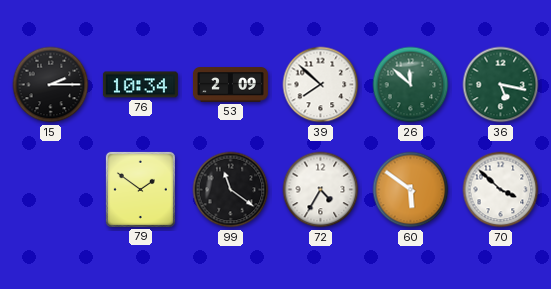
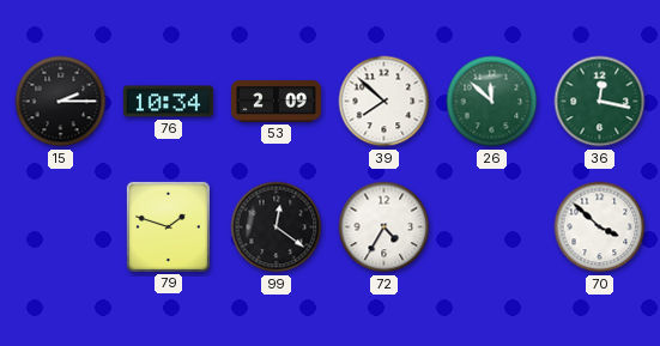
36: 5:17 -> 12:17 (600, 102)
79: 1:51 -> 1:48 (168, 226)
99: 11:21 -> 12:21 (277, 227)
60: 5:51 -> none (411, 190)
